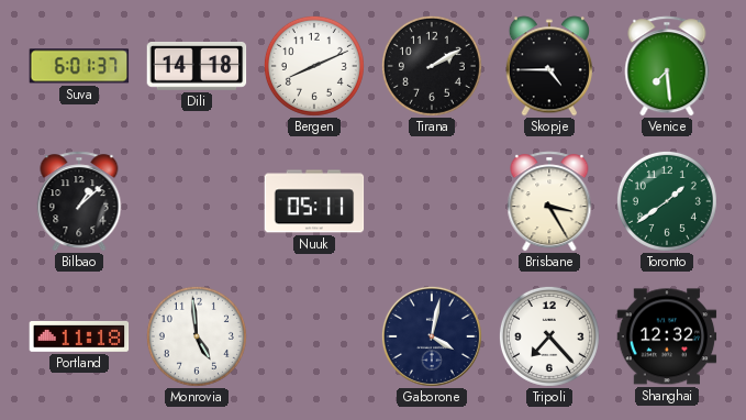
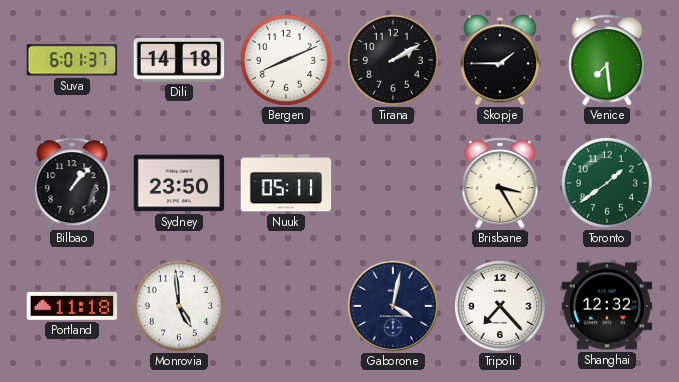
Skopje: 4:45 -> 1:45 (500, 60)
Bilbao: 1:08 -> 1:07 (72, 183)
Sydney: none -> 23:50 (179, 183)
